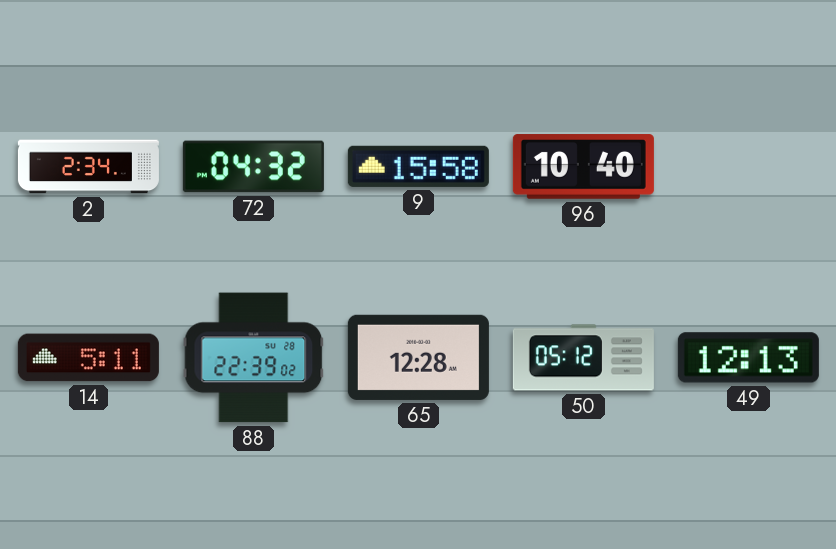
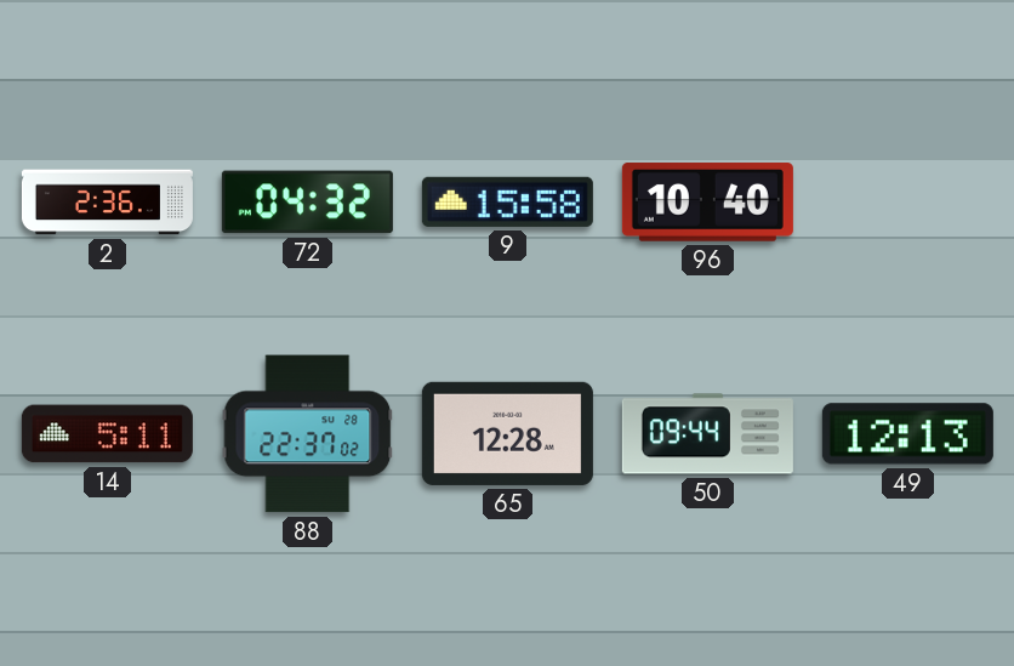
2: 2:34 -> 2:36 (107, 203)
88: 22:39 -> 22:37 (308, 434)
50: 05:12 -> 09:44 (707, 434)
